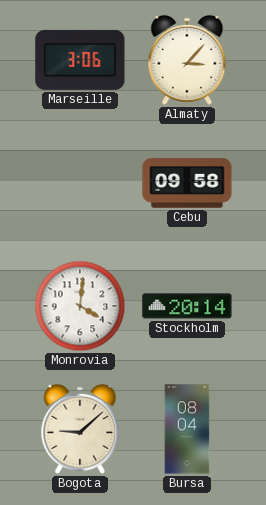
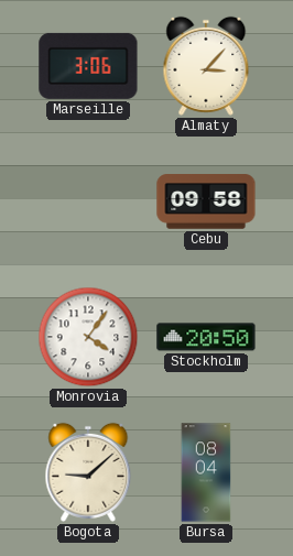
Monrovia: 4:01 -> 4:06 (88, 337)
Stockholm: 20:14 -> 20:50 (206, 337)
